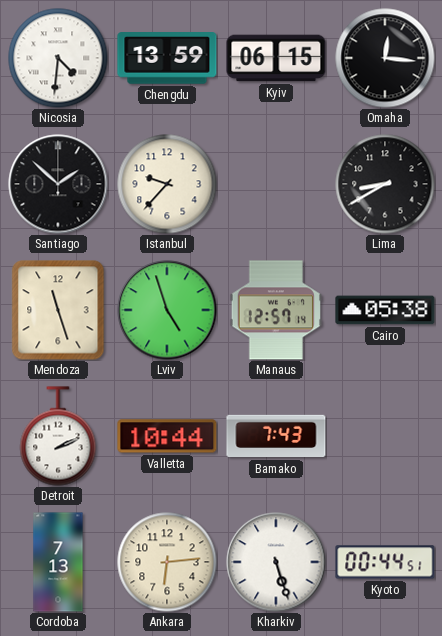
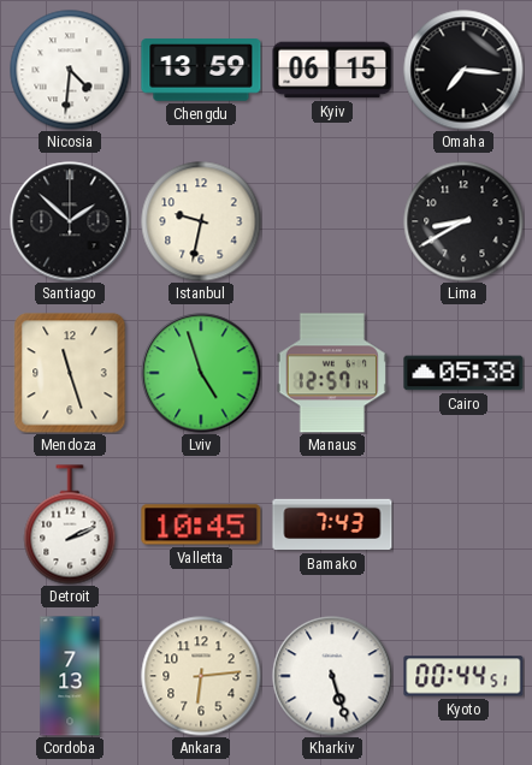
Omaha: 12:16 -> 7:16 (463, 70)
Istanbul: 9:37 -> 9:32 (201, 221)
Valletta: 10:44 -> 10:45 (201, 524)
